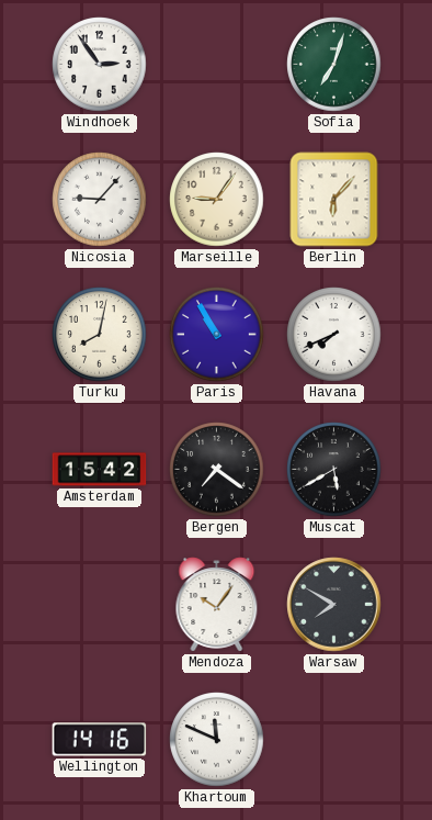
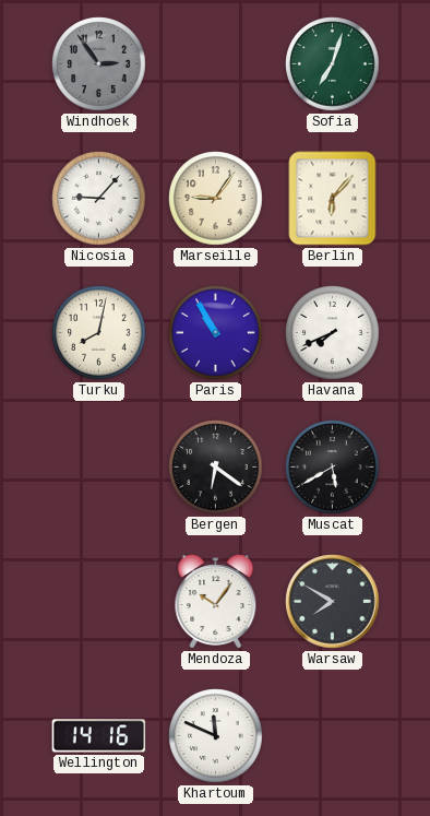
Windhoek dial: white -> grey (99, 64)
Amsterdam: 15:42 -> none (100, 470)
Bergen: 7:21 -> 6:21 (216, 468)
